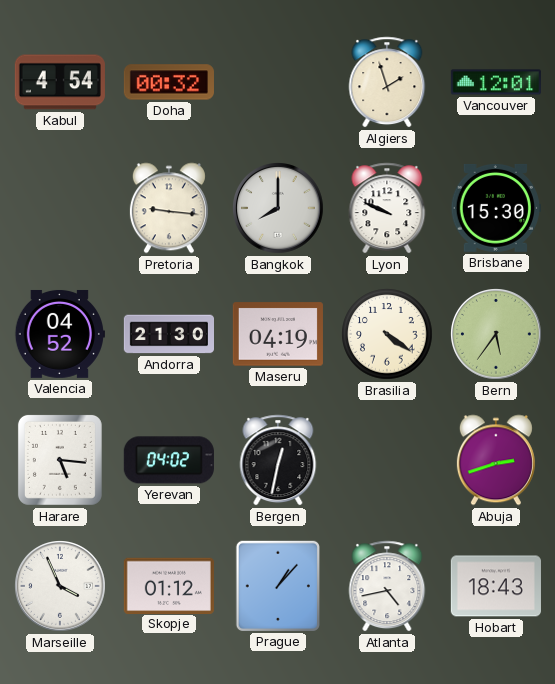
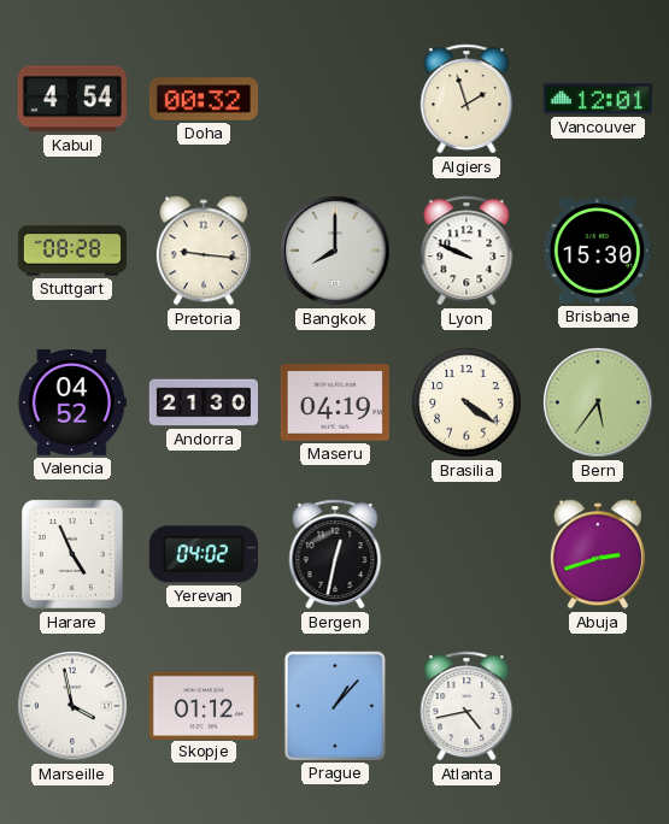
Stuttgart: none -> 08:28 (71, 251)
Harare: 5:16 -> 4:56 (72, 554)
Marseille: 3:56 -> 3:58 (74, 707)
Hobart: 18:43 -> none (496, 586)
